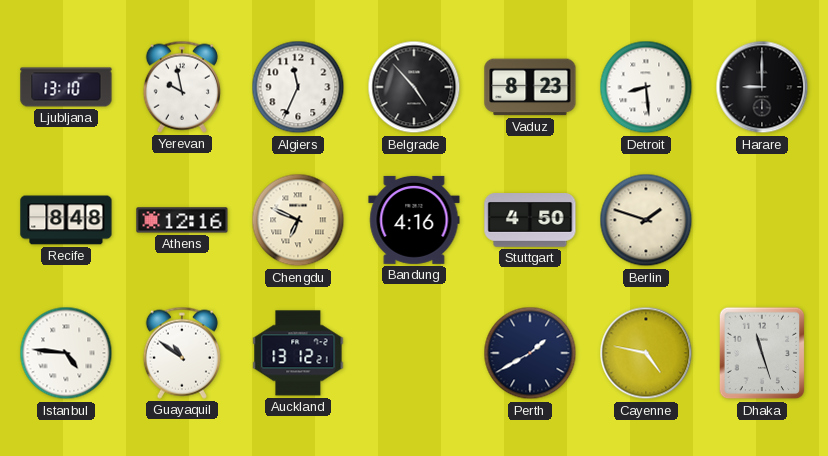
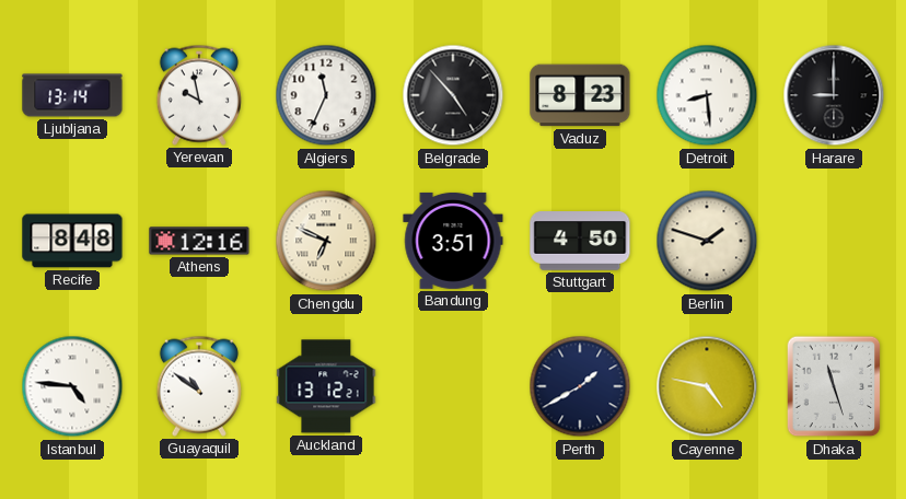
Ljubljana: 13:10 -> 13:14 (72, 95)
Bandung: 4:16 -> 3:51 (453, 241)
